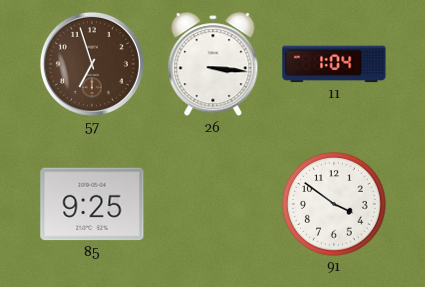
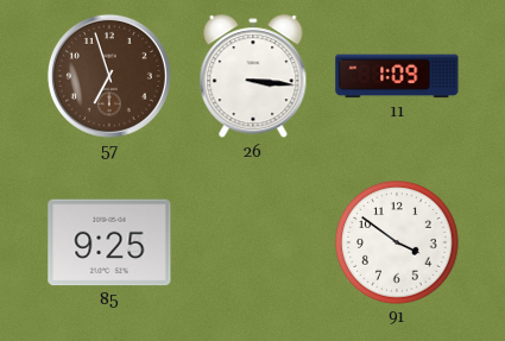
11: 1:04 -> 1:09 (397, 76)
